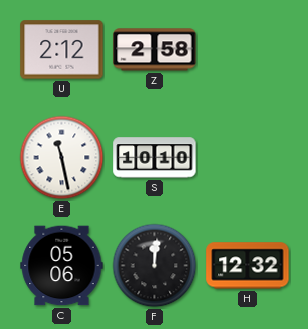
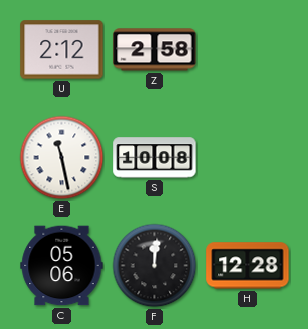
S: 10:10 -> 10:08 (155, 158)
H: 12:32 -> 12:28 (248, 266)
